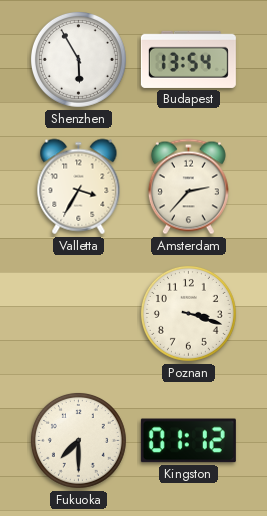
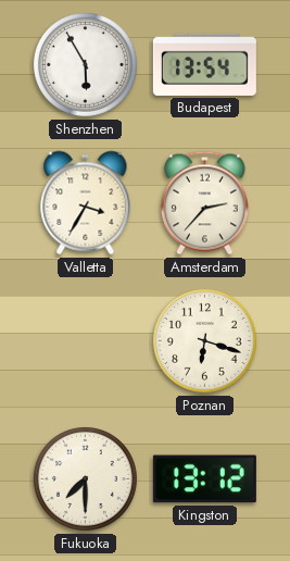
Poznan: 3:18 -> 6:18 (204, 340)
Kingston: 01:12 -> 13:12 (204, 479)
